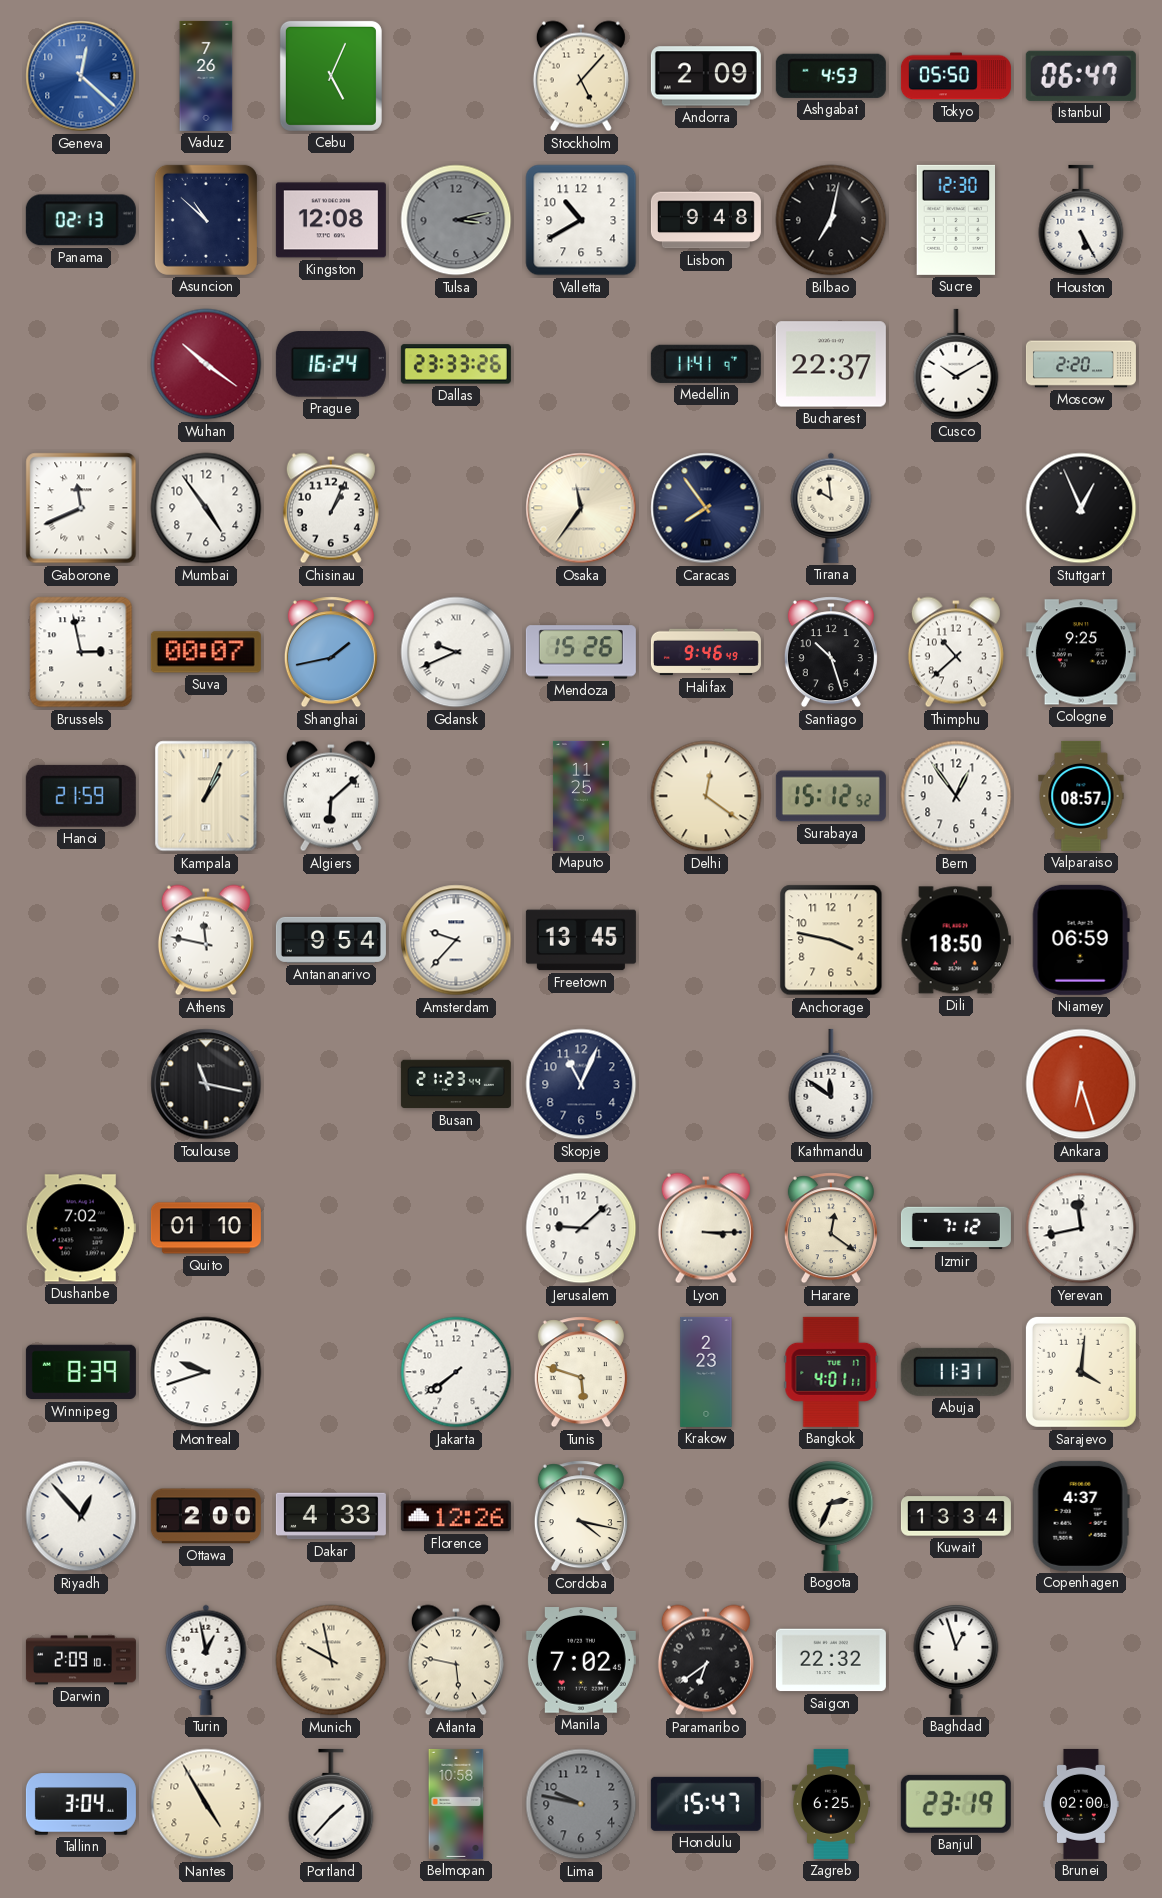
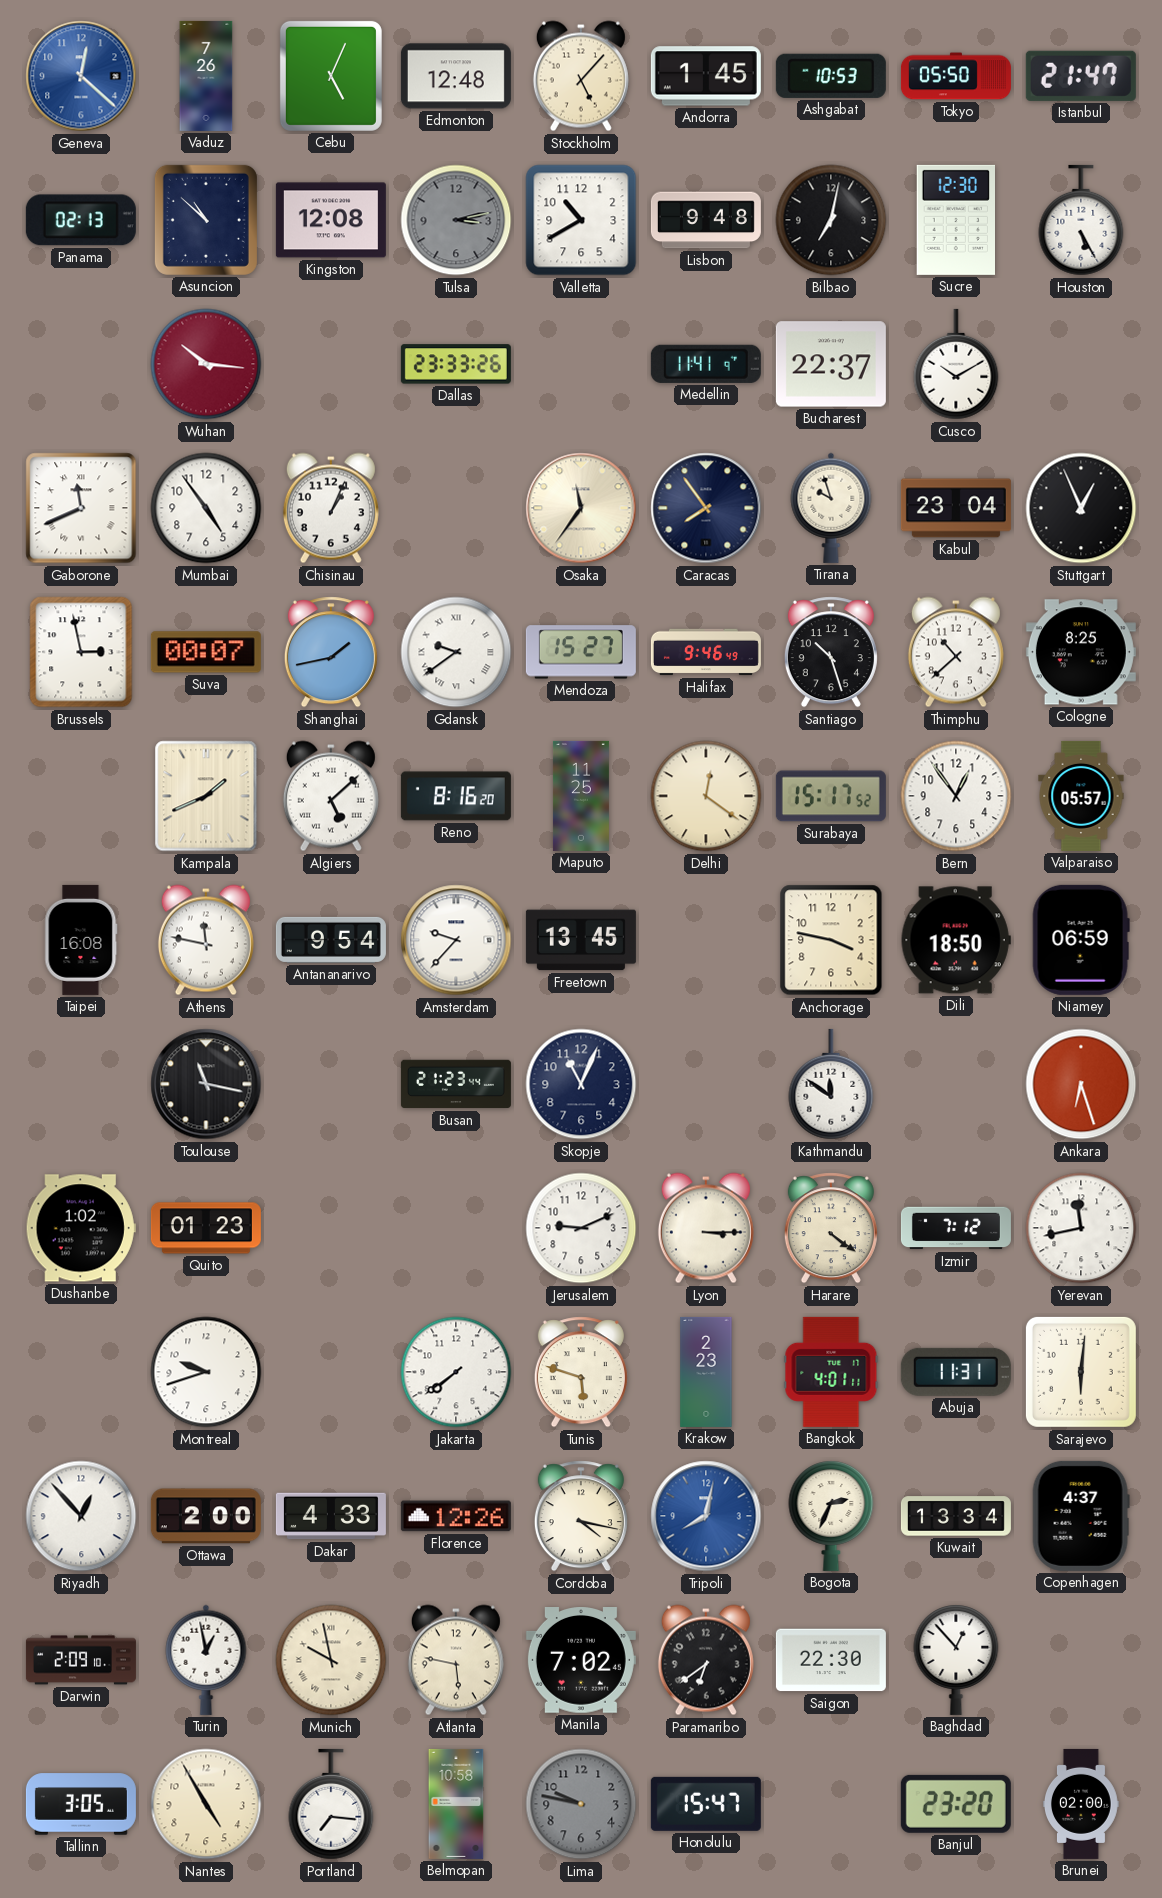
Edmonton: none -> 12:48 (456, 76)
Andorra: 2:09 -> 1:45 (706, 76)
Ashgabat: 4:53 -> 10:53 (831, 76)
Istanbul: 06:47 -> 21:47 (1081, 76)
Wuhan: 10:21 -> 10:16 (206, 364)
Prague: 16:24 -> none (331, 364)
Moscow: 2:20 -> none (1081, 364)
Tirana: 9:59 -> 9:57 (831, 508)
Kabul: none -> 23:04 (956, 508)
Gdansk: 9:41 -> 9:39 (456, 652)
Mendoza: 15:26 -> 15:27 (581, 652)
Cologne: 9:25 -> 8:25 (1081, 652)
Hanoi: 21:59 -> none (81, 796)
Kampala: 1:04 -> 1:41 (206, 796)
Algiers: 6:08 -> 5:08 (331, 796)
Reno: none -> 8:16 (456, 796)
Surabaya: 15:12 -> 15:17 (831, 796)
Valparaiso: 08:57 -> 05:57 (1081, 796)
Taipei: none -> 16:08 (81, 940)
Dushanbe: 7:02 -> 1:02 (81, 1228)
Quito: 01:10 -> 01:23 (206, 1228)
Jerusalem: 9:08 -> 9:11 (581, 1228)
Harare: 12:21 -> 4:21 (831, 1228)
Winnipeg: 8:39 -> none (81, 1372)
Sarajevo: 4:01 -> 6:01 (1081, 1372)
Tripoli: none -> 8:02 (706, 1516)
Saigon: 22:32 -> 22:30 (831, 1660)
Baghdad: 12:57 -> 12:53 (956, 1660)
Tallinn: 3:04 -> 3:05 (81, 1804)
Portland: 1:37 -> 7:16 (331, 1804)
Zagreb: 6:25 -> none (831, 1804)
Banjul: 23:19 -> 23:20 (956, 1804)
